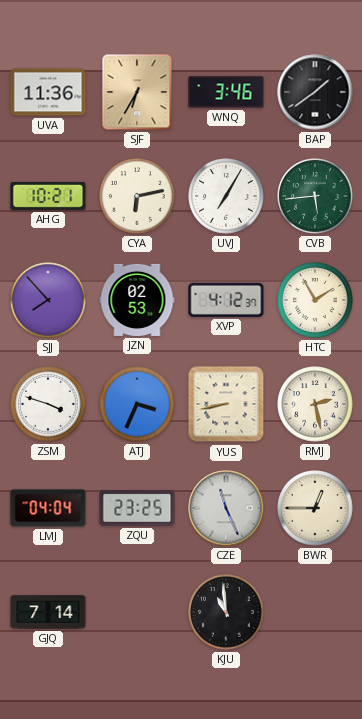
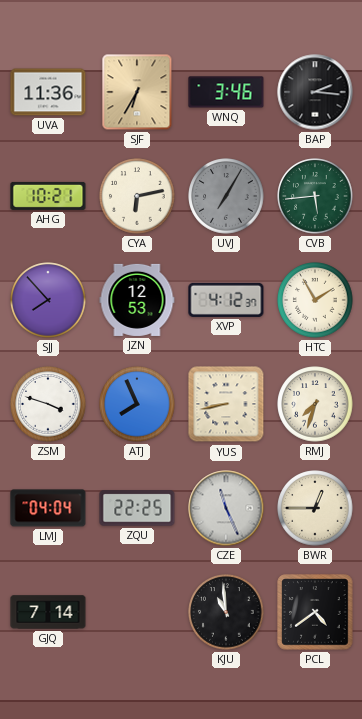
BAP: 1:39 -> 2:16 (315, 92)
UVJ dial: white -> grey (226, 196)
JZN: 02:53 -> 12:53 (137, 300)
ATJ: 3:34 -> 7:56 (137, 404)
RMJ: 2:28 -> 7:33 (315, 404)
ZQU: 23:25 -> 22:25 (137, 508)
PCL: none -> 4:39 (315, 612)
